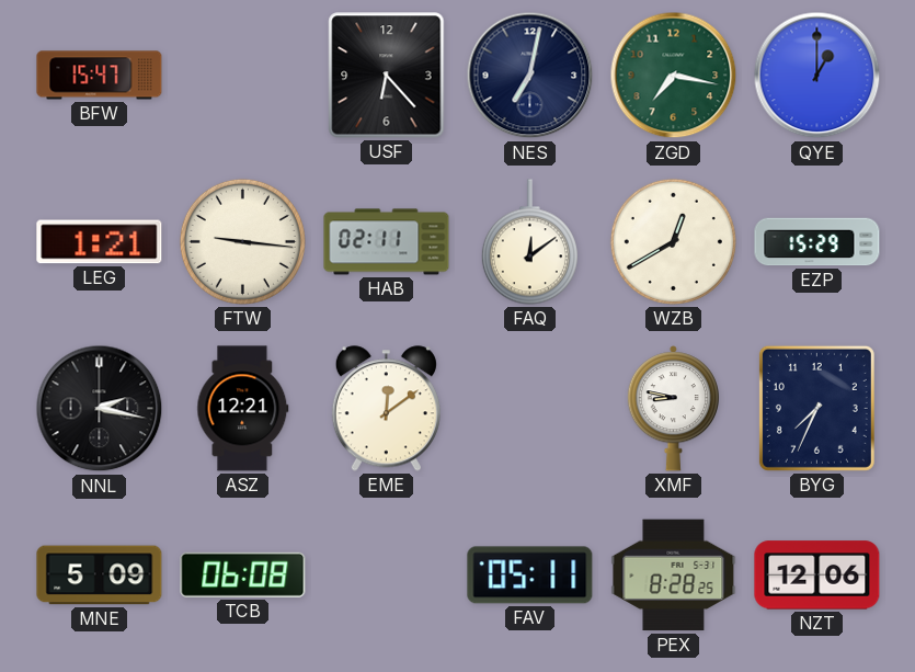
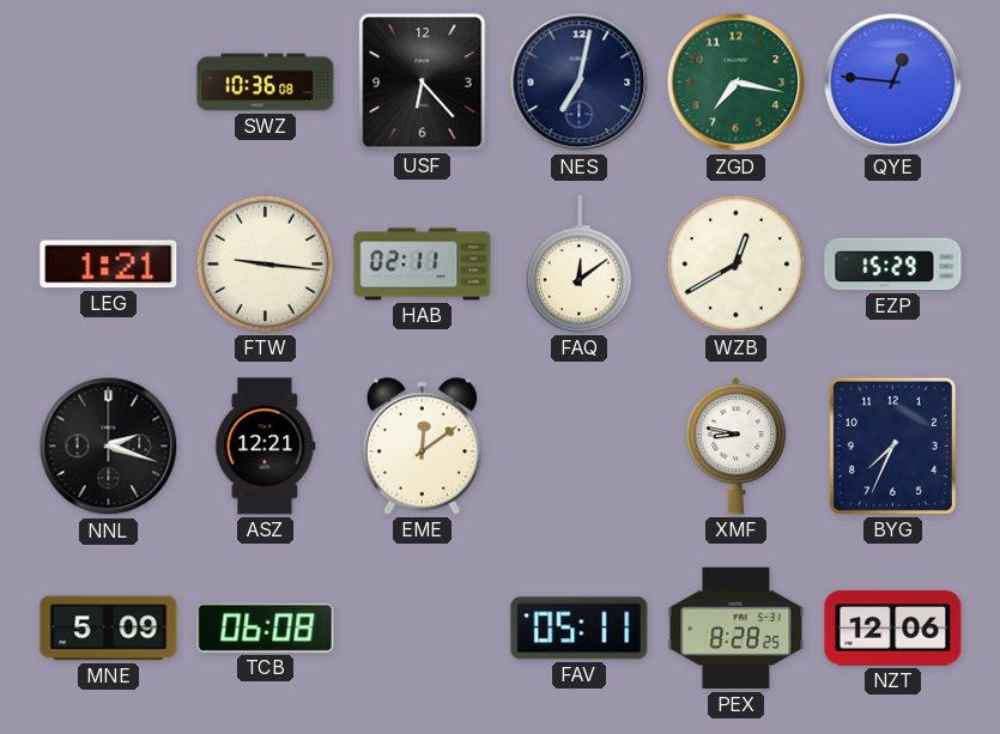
BFW: 15:47 -> none (100, 76)
SWZ: none -> 10:36 (266, 83)
QYE: 1:00 -> 12:46 (893, 83)
NNL: 2:17 -> 2:18 (109, 447)
